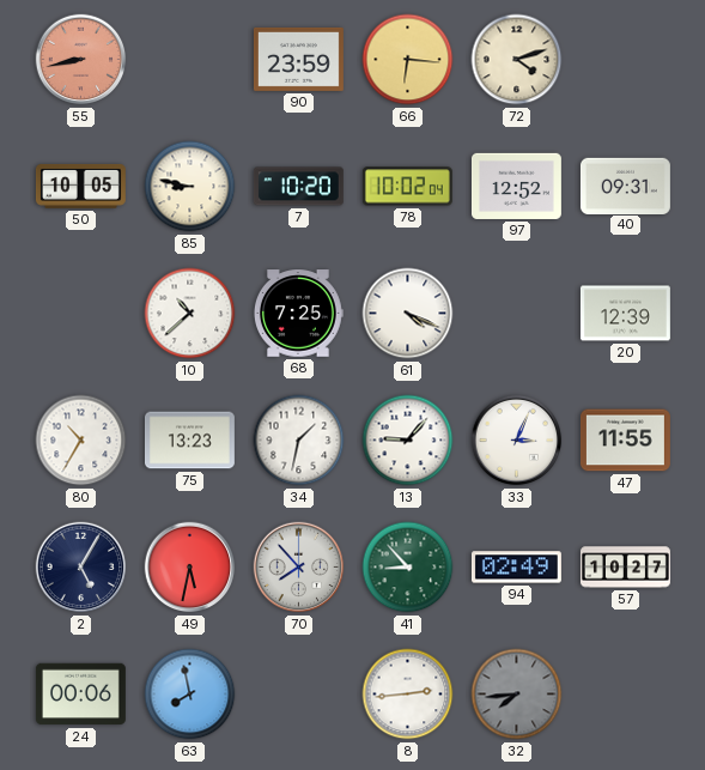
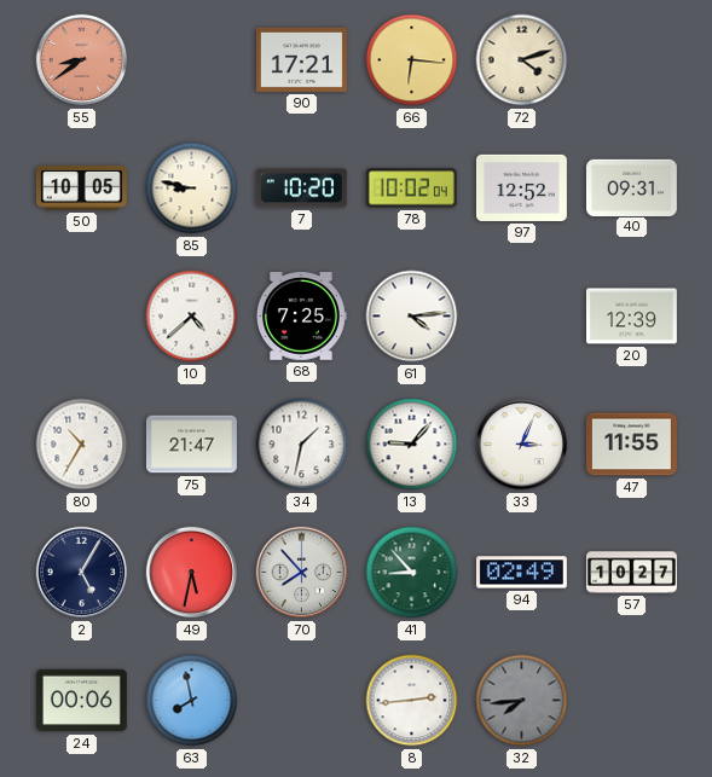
55: 8:43 -> 8:39 (82, 60)
90: 23:59 -> 17:21 (301, 59)
10: 10:38 -> 4:38 (192, 317)
61: 4:19 -> 4:14 (412, 317)
75: 13:23 -> 21:47 (191, 445)
